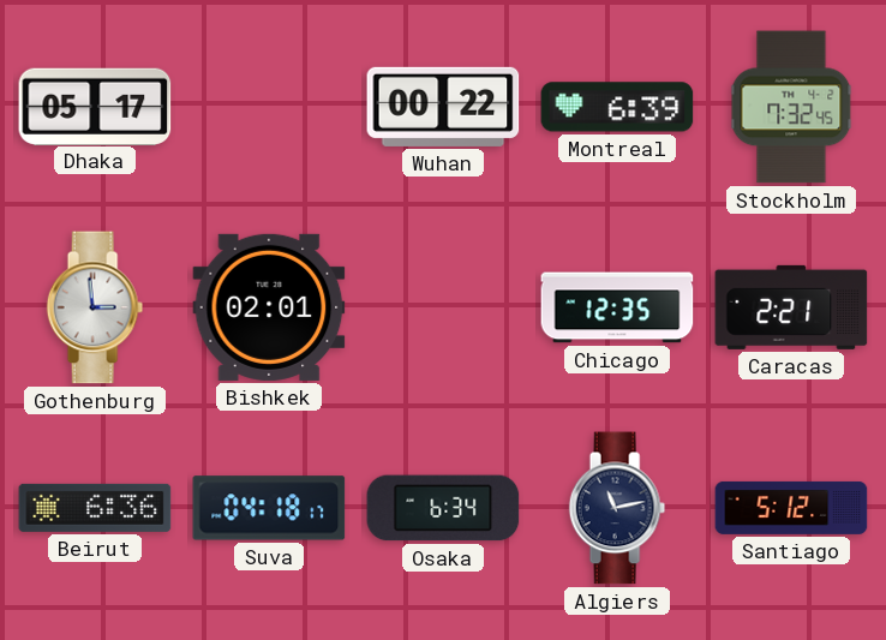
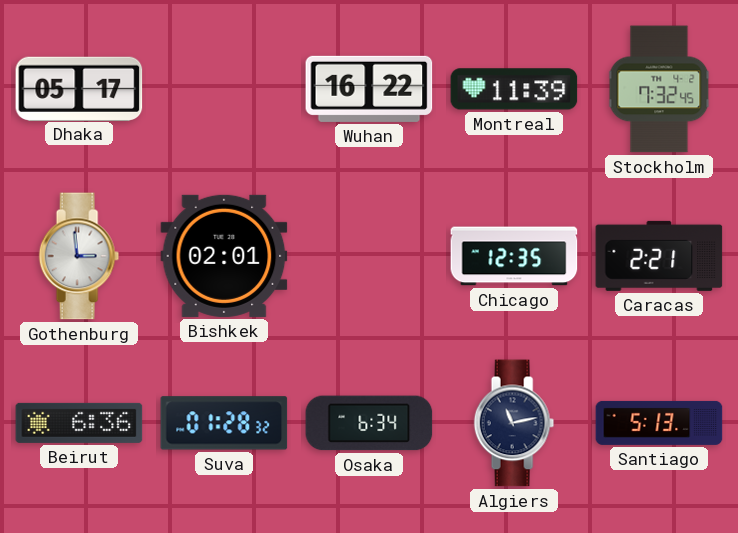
Wuhan: 00:22 -> 16:22 (369, 89)
Montreal: 6:39 -> 11:39 (514, 89)
Suva: 04:18 -> 01:28 (224, 423)
Santiago: 5:12 -> 5:13 (659, 423)
